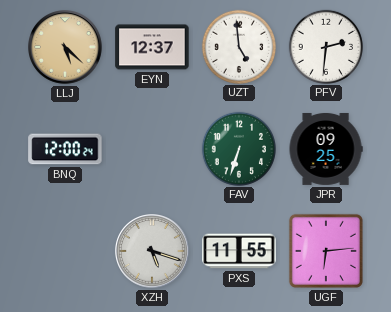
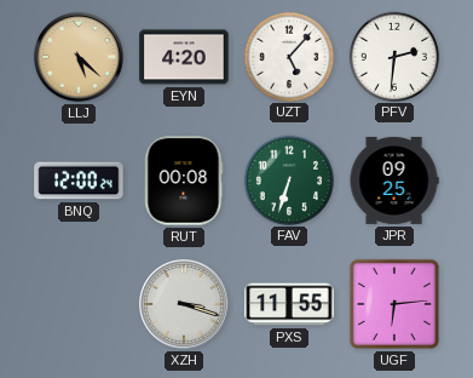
EYN: 12:37 -> 4:20 (184, 57)
UZT: 4:59 -> 5:07 (288, 56)
RUT: none -> 00:08 (184, 181)
XZH: 5:18 -> 3:18 (185, 305)
